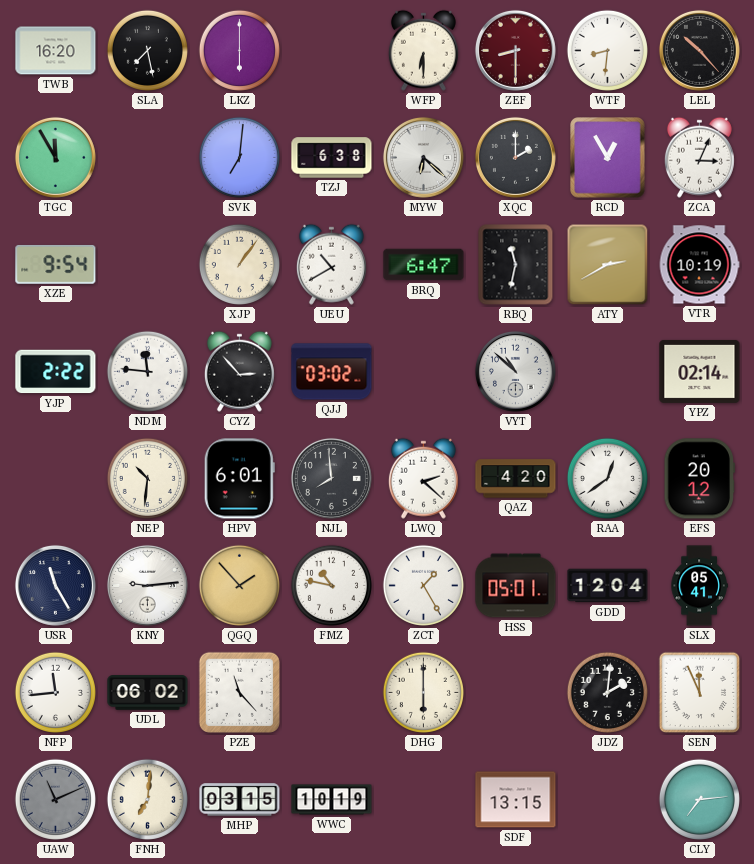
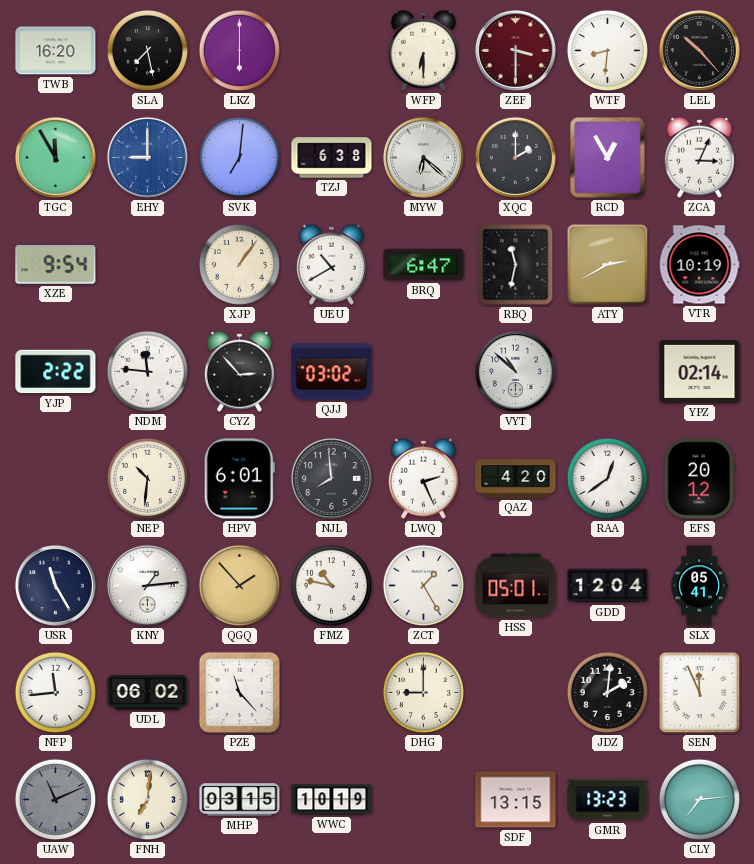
ZEF: 8:30 -> 3:30 (515, 50)
EHY: none -> 9:00 (147, 157)
LWQ: 2:22 -> 2:26 (423, 478)
KNY: 9:14 -> 1:14 (147, 585)
DHG: 6:00 -> 9:00 (423, 692)
GMR: none -> 13:23 (608, 800)
